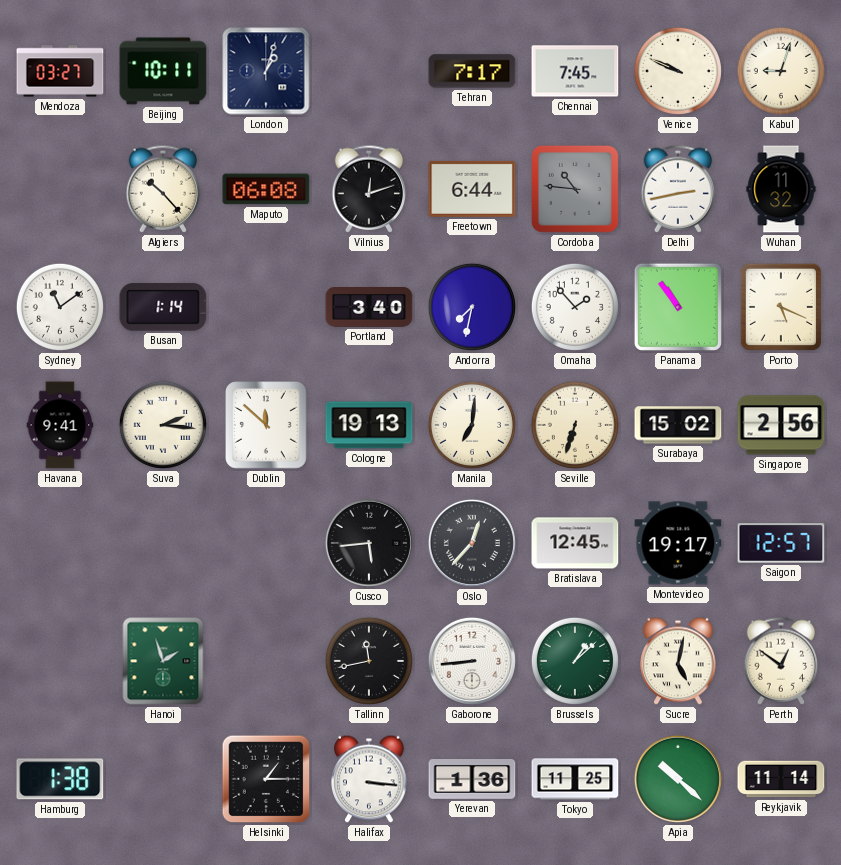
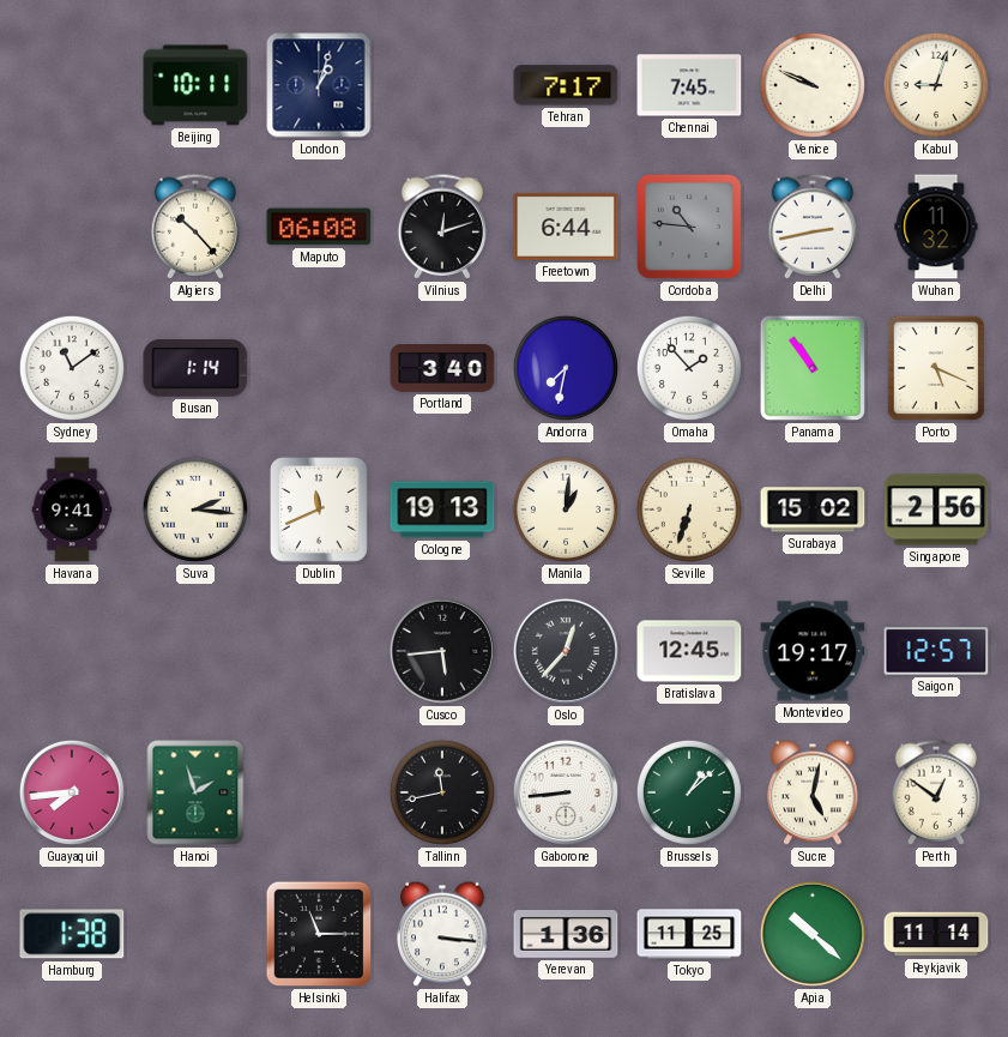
Mendoza: 03:27 -> none (60, 71)
Dublin: 11:52 -> 11:41 (320, 510)
Manila: 7:01 -> 1:01 (566, 510)
Guayaquil: none -> 7:44 (72, 792)
Helsinki: 1:15 -> 11:15 (319, 934)
